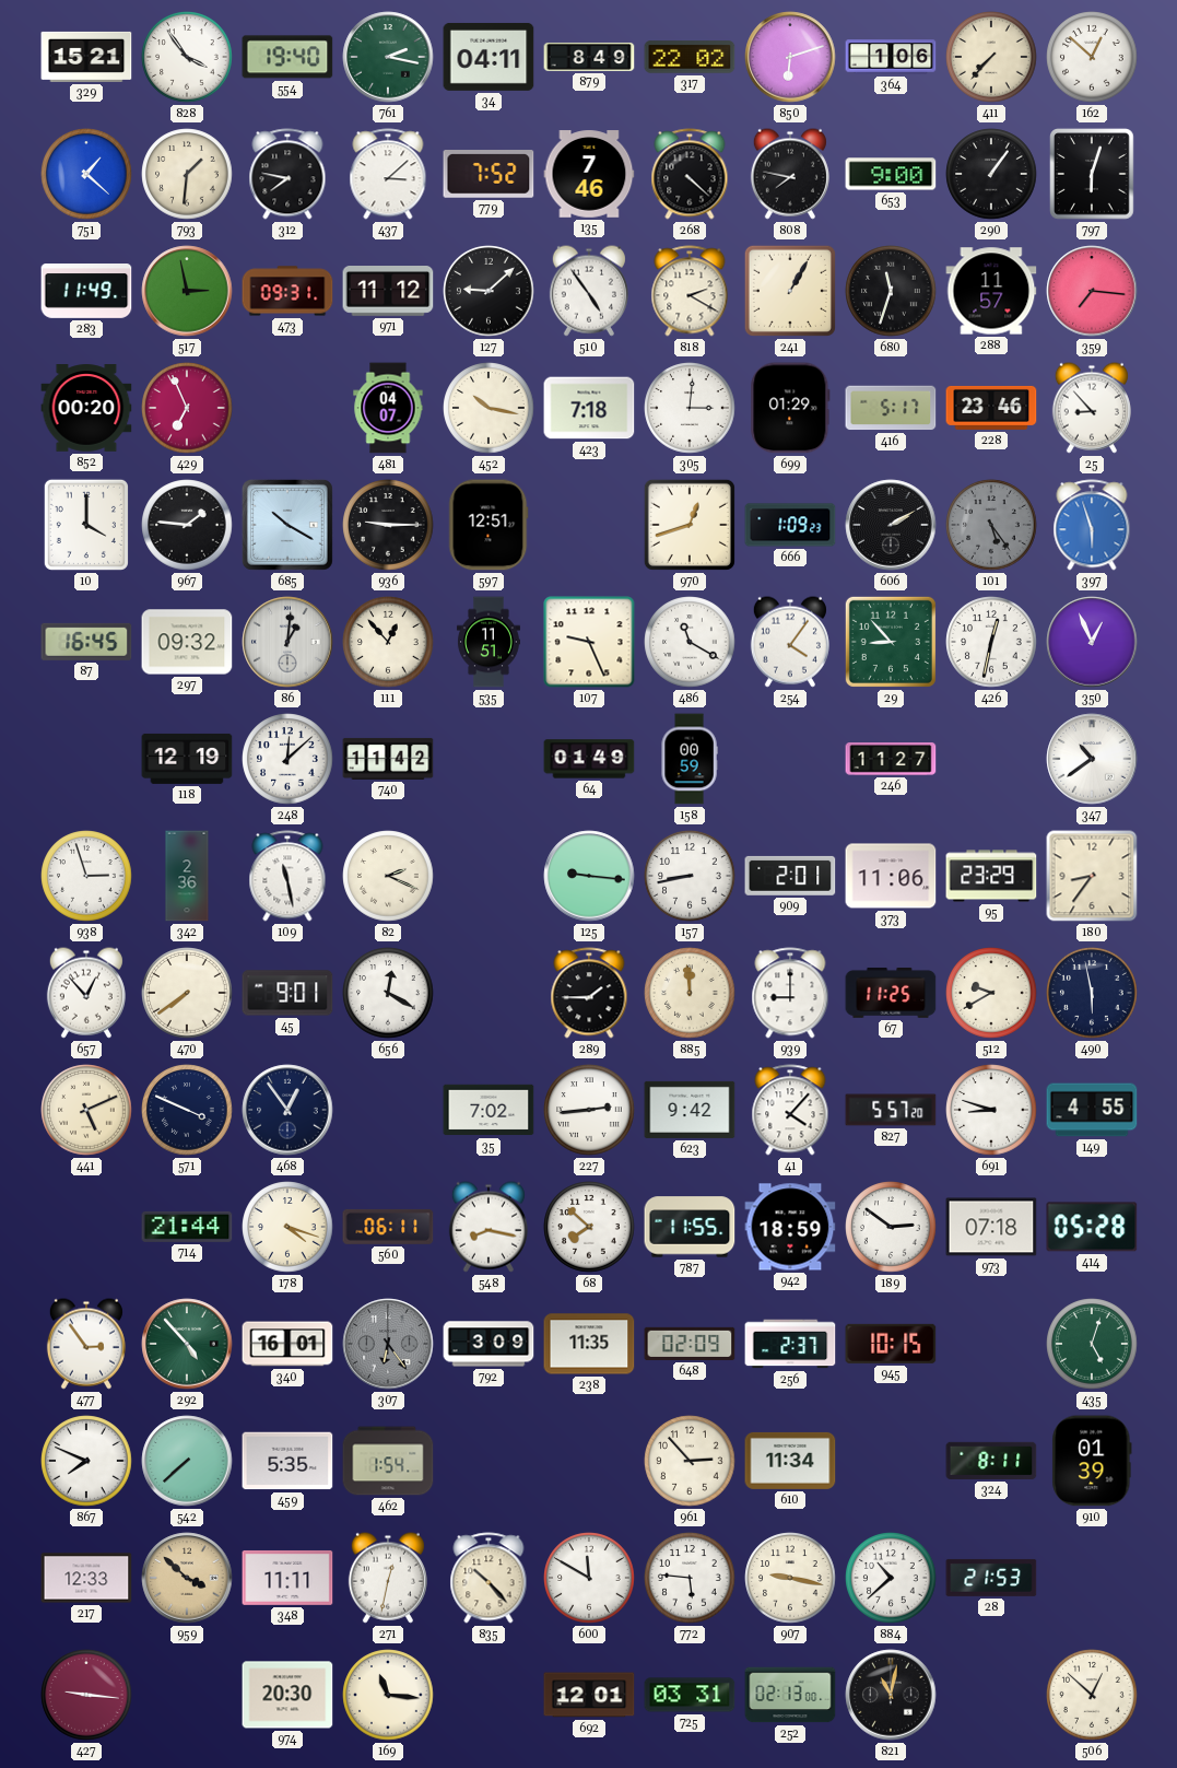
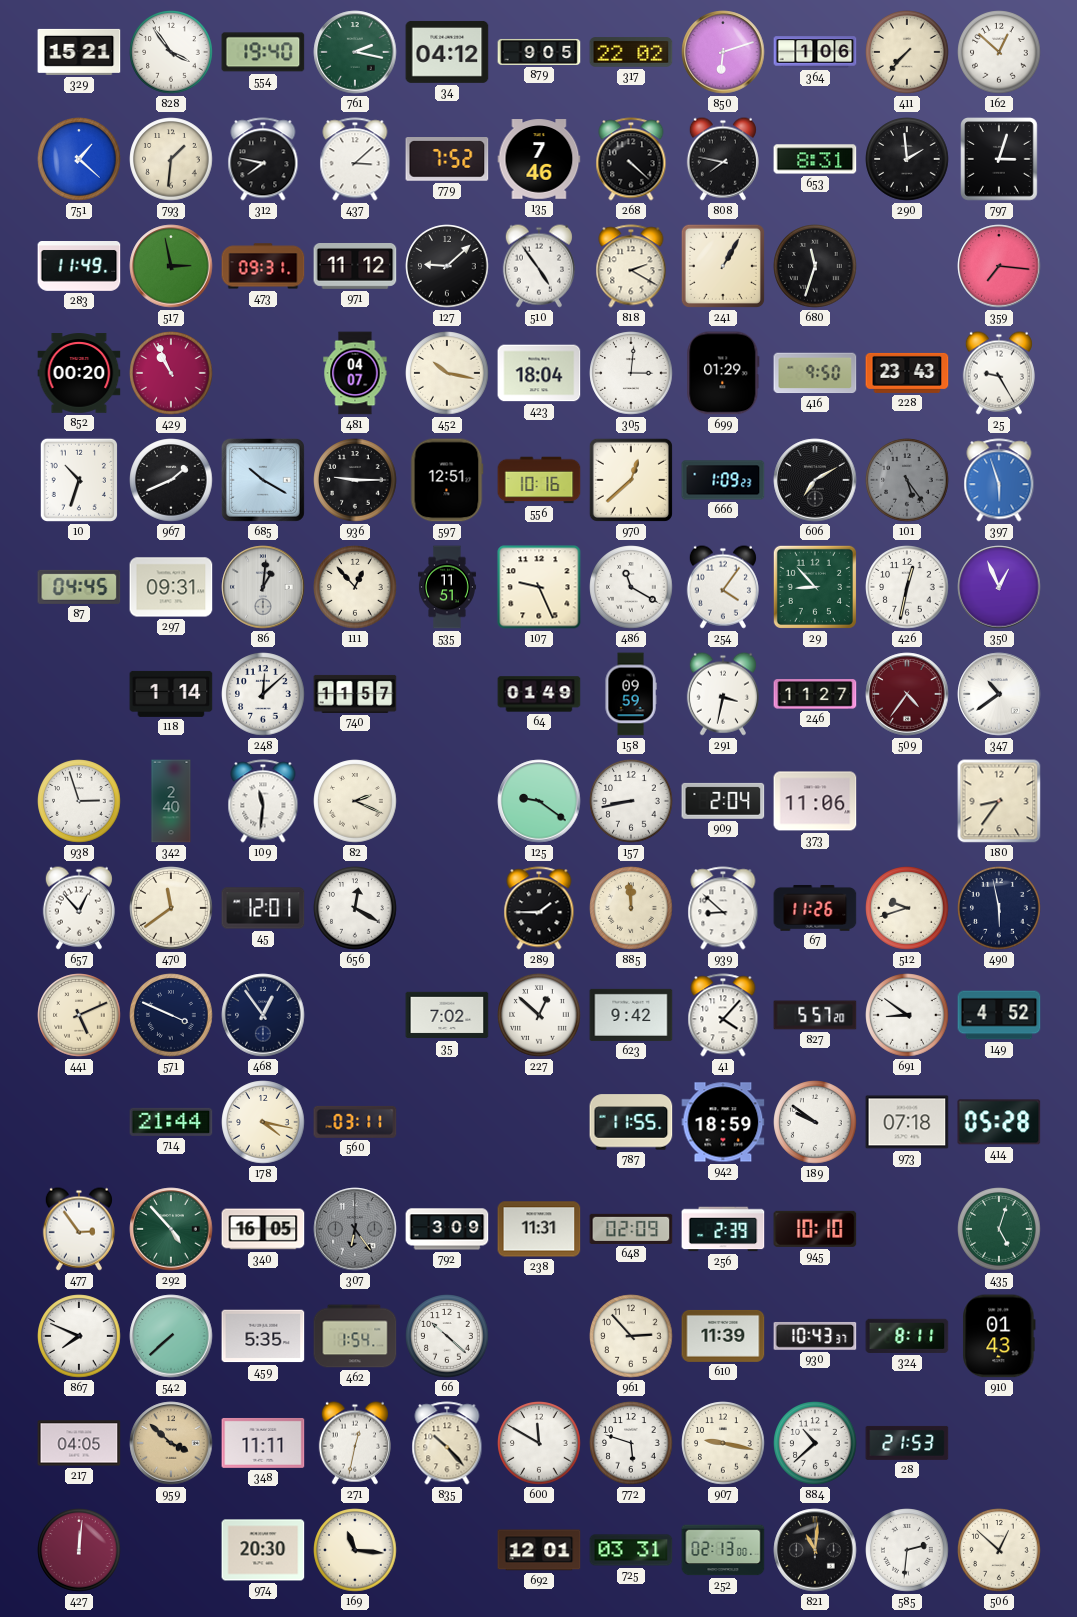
34: 04:11 -> 04:12 (447, 52)
879: 8:49 -> 9:05 (539, 52)
653: 9:00 -> 8:31 (815, 159)
290: 1:06 -> 1:59 (907, 159)
797: 6:03 -> 3:03 (999, 159)
288: 11:57 -> none (991, 291)
429: 6:56 -> 10:56 (171, 373)
423: 7:18 -> 18:04 (539, 373)
416: 5:17 -> 9:50 (815, 373)
228: 23:46 -> 23:43 (907, 373)
25: 8:53 -> 9:25 (999, 373)
10: 4:00 -> 10:33 (79, 480)
967: 1:46 -> 1:41 (171, 480)
556: none -> 10:16 (539, 480)
970: 12:42 -> 12:38 (631, 480)
606: 2:10 -> 7:10 (815, 480)
87: 16:45 -> 04:45 (79, 587)
297: 09:32 -> 09:31 (171, 587)
118: 12:19 -> 1:14 (171, 694)
740: 11:42 -> 11:57 (355, 694)
158: 00:59 -> 09:59 (631, 694)
291: none -> 3:32 (723, 694)
509: none -> 4:36 (907, 694)
342: 2:36 -> 2:40 (171, 801)
109: 11:28 -> 11:31 (263, 801)
125: 9:16 -> 9:21 (539, 801)
909: 2:01 -> 2:04 (723, 801)
95: 23:29 -> none (991, 876)
470: 7:39 -> 11:39 (171, 908)
45: 9:01 -> 12:01 (263, 908)
939: 9:00 -> 8:52 (723, 908)
67: 11:25 -> 11:26 (815, 908)
512: 9:40 -> 9:42 (907, 908)
227: 2:44 -> 12:52 (539, 1015)
691: 8:48 -> 8:51 (907, 1015)
149: 4:55 -> 4:52 (999, 1015)
178: 4:18 -> 4:17 (263, 1122)
560: 06:11 -> 03:11 (355, 1122)
548: 8:17 -> none (489, 1227)
68: 7:52 -> none (589, 1227)
189: 2:51 -> 9:51 (815, 1122)
340: 16:01 -> 16:05 (263, 1229)
238: 11:35 -> 11:31 (539, 1229)
256: 2:37 -> 2:39 (723, 1229)
945: 10:15 -> 10:10 (815, 1229)
66: none -> 10:22 (447, 1336)
610: 11:34 -> 11:39 (723, 1336)
930: none -> 10:43 (815, 1336)
910: 01:39 -> 01:43 (999, 1336)
217: 12:33 -> 04:05 (79, 1443)
772: 5:46 -> 5:48 (631, 1443)
427: 9:16 -> 12:01 (79, 1550)
821: 11:02 -> 11:01 (815, 1550)
585: none -> 2:31 (907, 1550)
